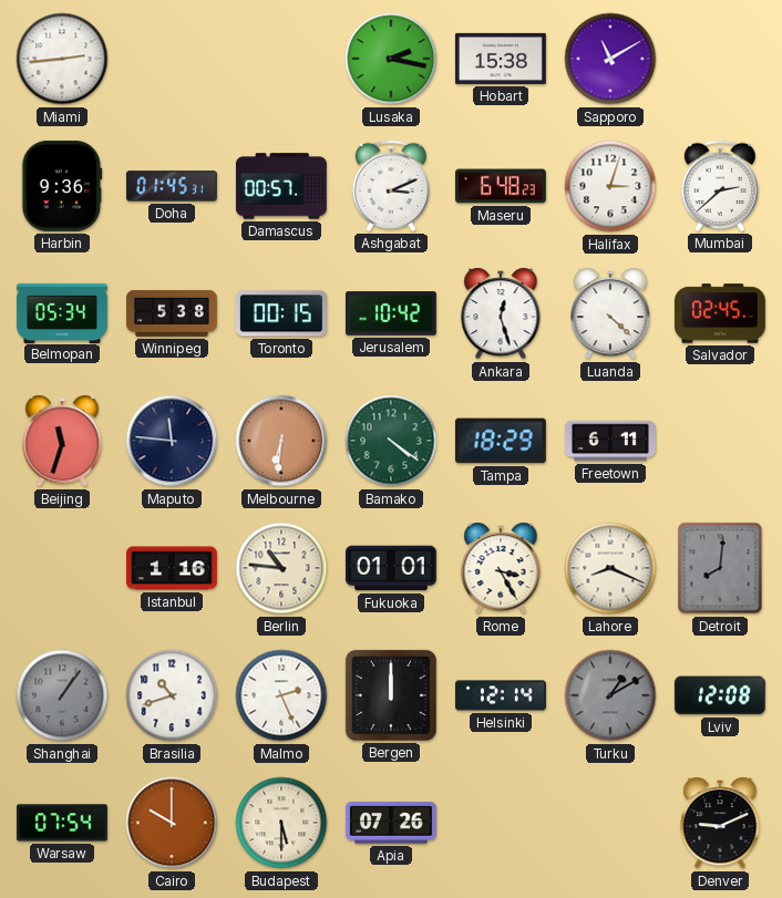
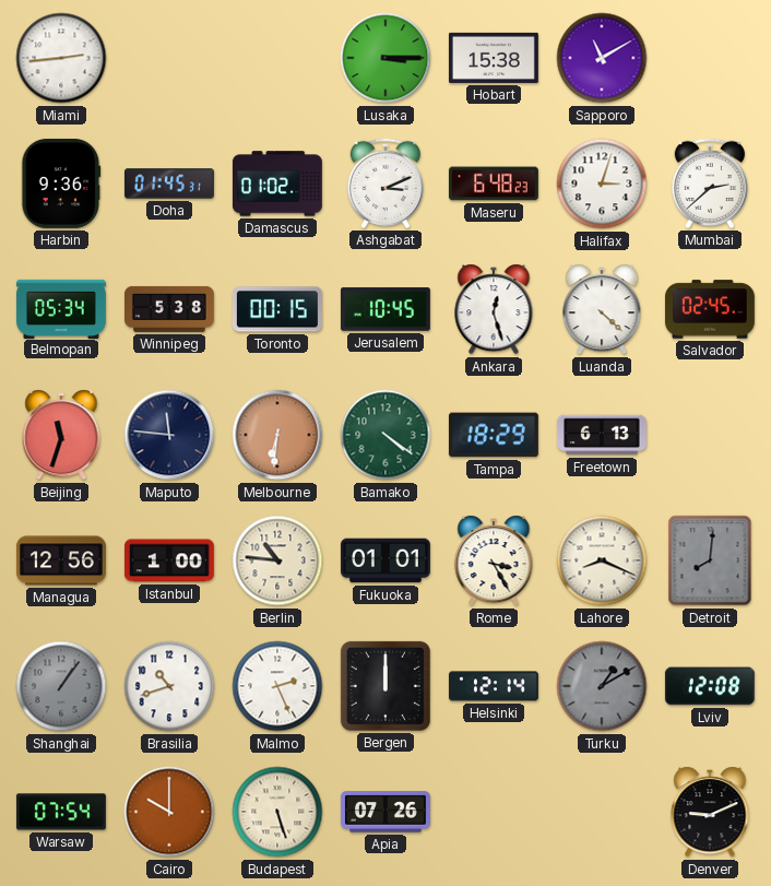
Lusaka: 2:17 -> 3:15 (385, 58)
Damascus: 00:57 -> 01:02 (277, 184)
Jerusalem: 10:42 -> 10:45 (385, 309)
Freetown: 6:11 -> 6:13 (602, 435)
Managua: none -> 12:56 (61, 560)
Istanbul: 1:16 -> 1:00 (169, 560)
Budapest: 5:30 -> 5:27 (277, 812)
